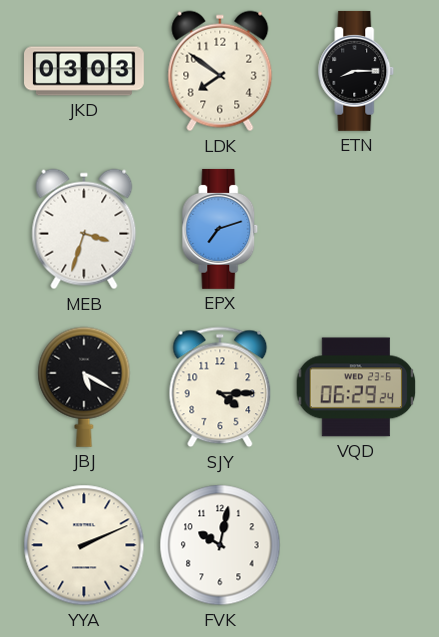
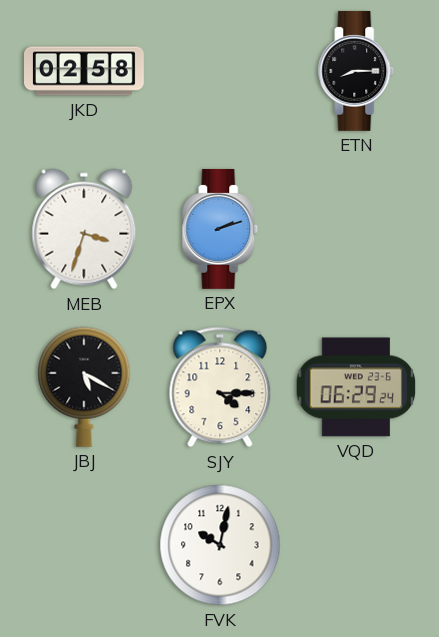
JKD: 03:03 -> 02:58 (85, 71)
LDK: 7:51 -> none (220, 71)
EPX: 7:12 -> 2:12 (220, 229)
YYA: 2:11 -> none (84, 545)
